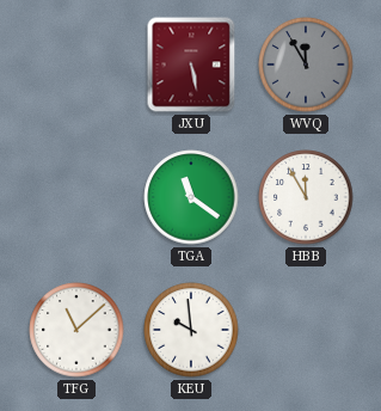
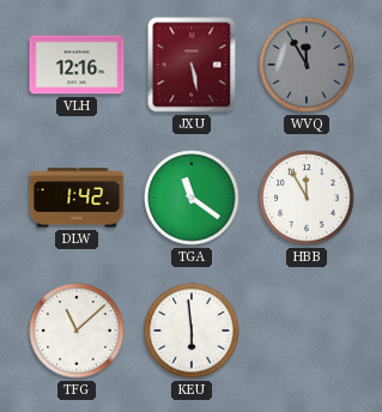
VLH: none -> 12:16 (77, 65)
DLW: none -> 1:42 (77, 198)
KEU: 9:59 -> 5:59 (192, 331)
